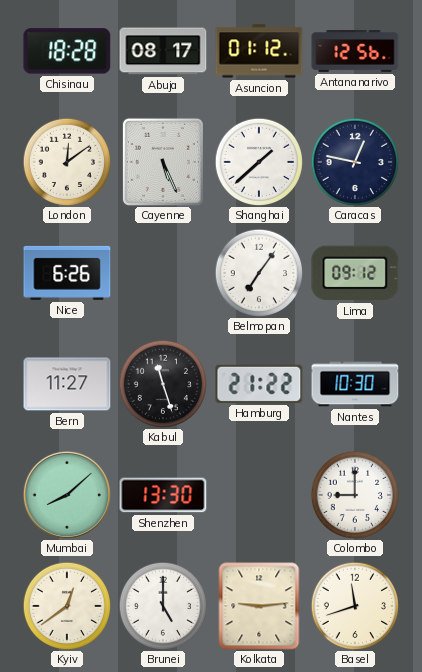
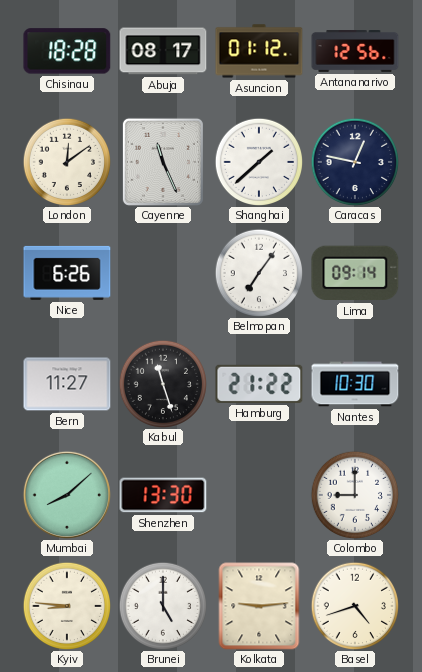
Cayenne: 5:26 -> 11:26 (163, 162)
Lima: 09:12 -> 09:14 (355, 273)
Kyiv: 12:39 -> 8:46 (66, 605)
Basel: 11:42 -> 4:42 (354, 605)
